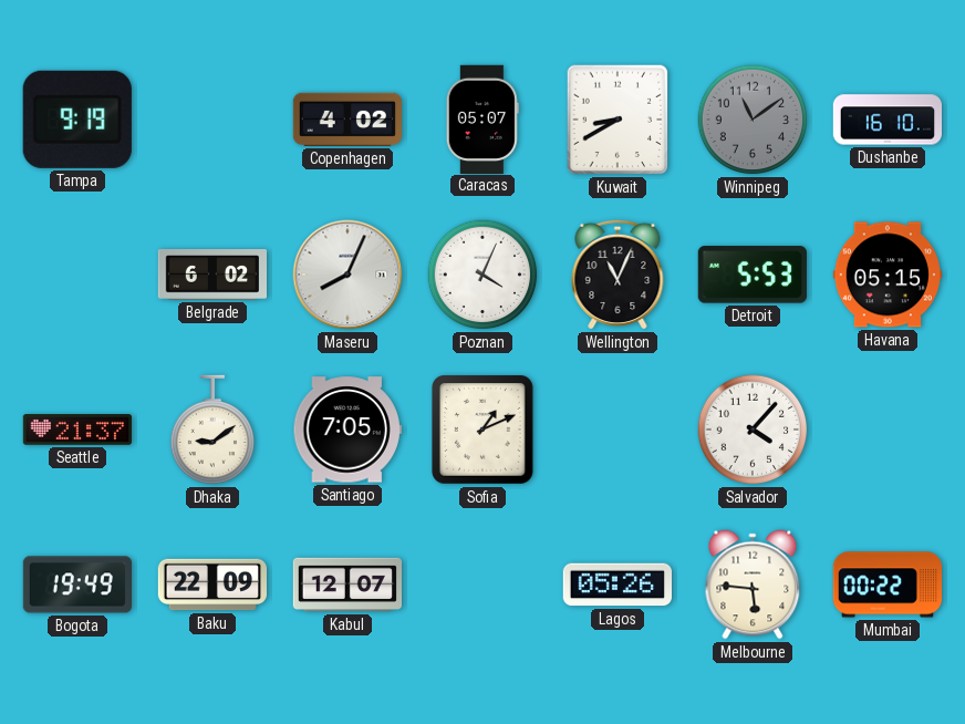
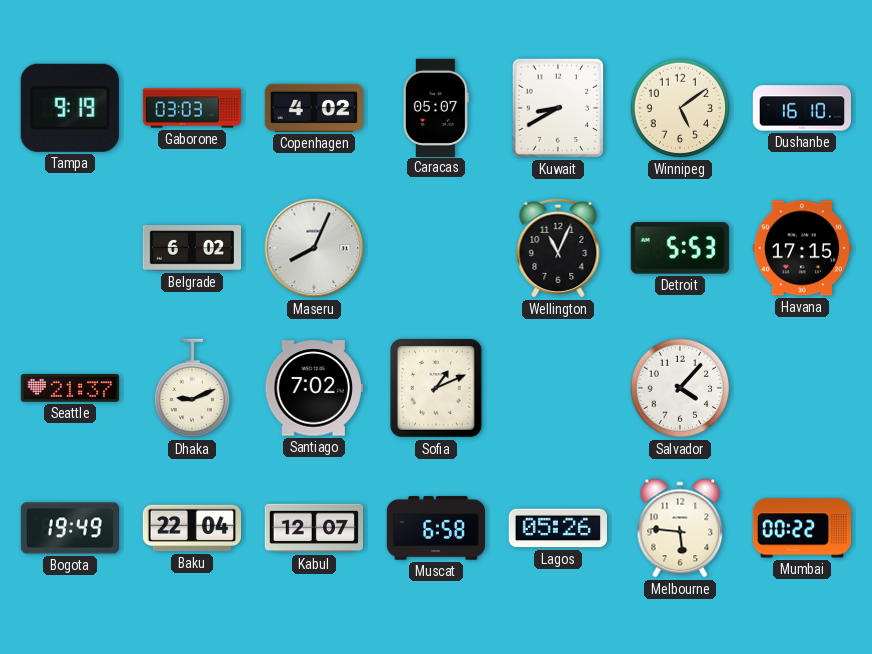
Gaborone: none -> 03:03 (192, 108)
Winnipeg: 11:09 -> 5:09 (680, 108)
Winnipeg dial: grey -> cream (680, 108)
Poznan: 4:04 -> none (483, 275)
Havana: 05:15 -> 17:15 (801, 248)
Dhaka: 9:09 -> 9:11 (191, 388)
Santiago: 7:05 -> 7:02 (314, 388)
Baku: 22:09 -> 22:04 (191, 528)
Muscat: none -> 6:58 (435, 528)
